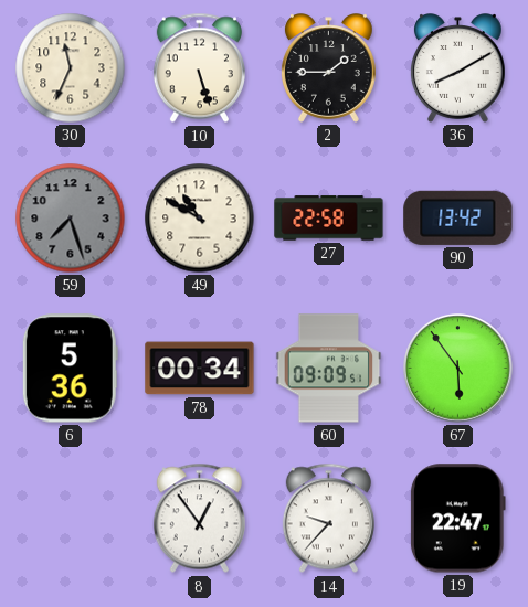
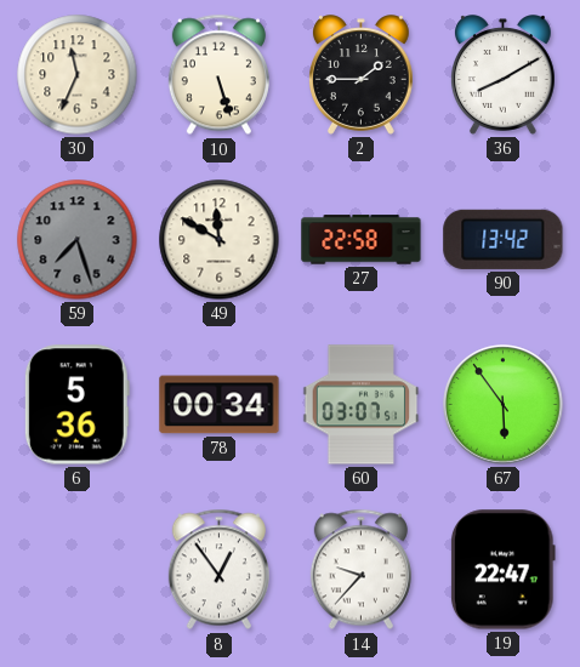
49: 10:50 -> 11:50 (220, 240)
60: 09:09 -> 03:07 (362, 405)
